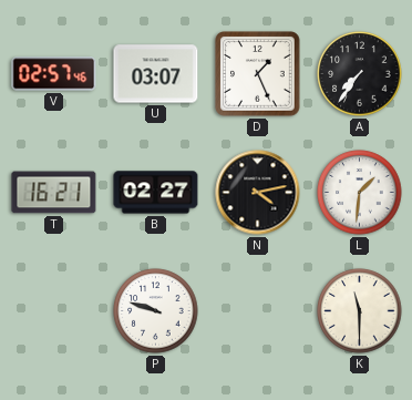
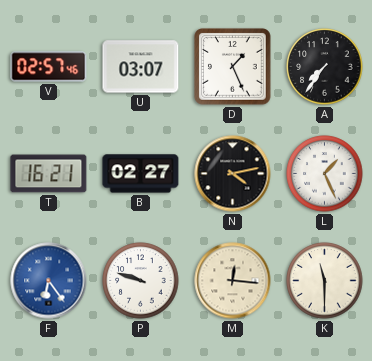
L: 1:31 -> 1:26 (325, 174)
F: none -> 6:24 (49, 281)
M: none -> 12:16 (233, 281)
